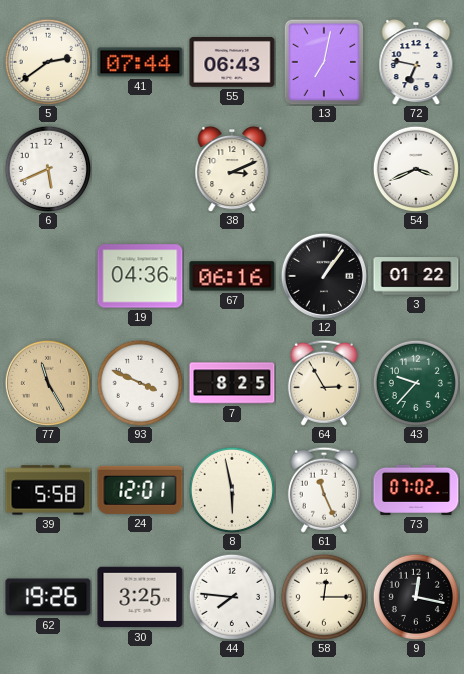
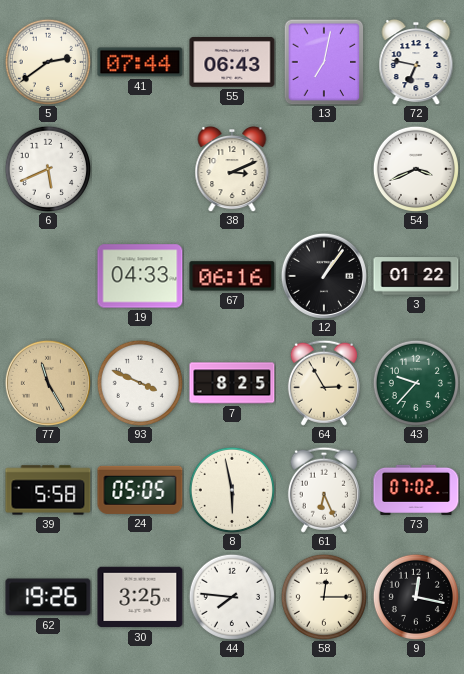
19: 04:36 -> 04:33 (140, 276)
24: 12:01 -> 05:05 (140, 490)
61: 11:26 -> 6:26 (324, 490)
